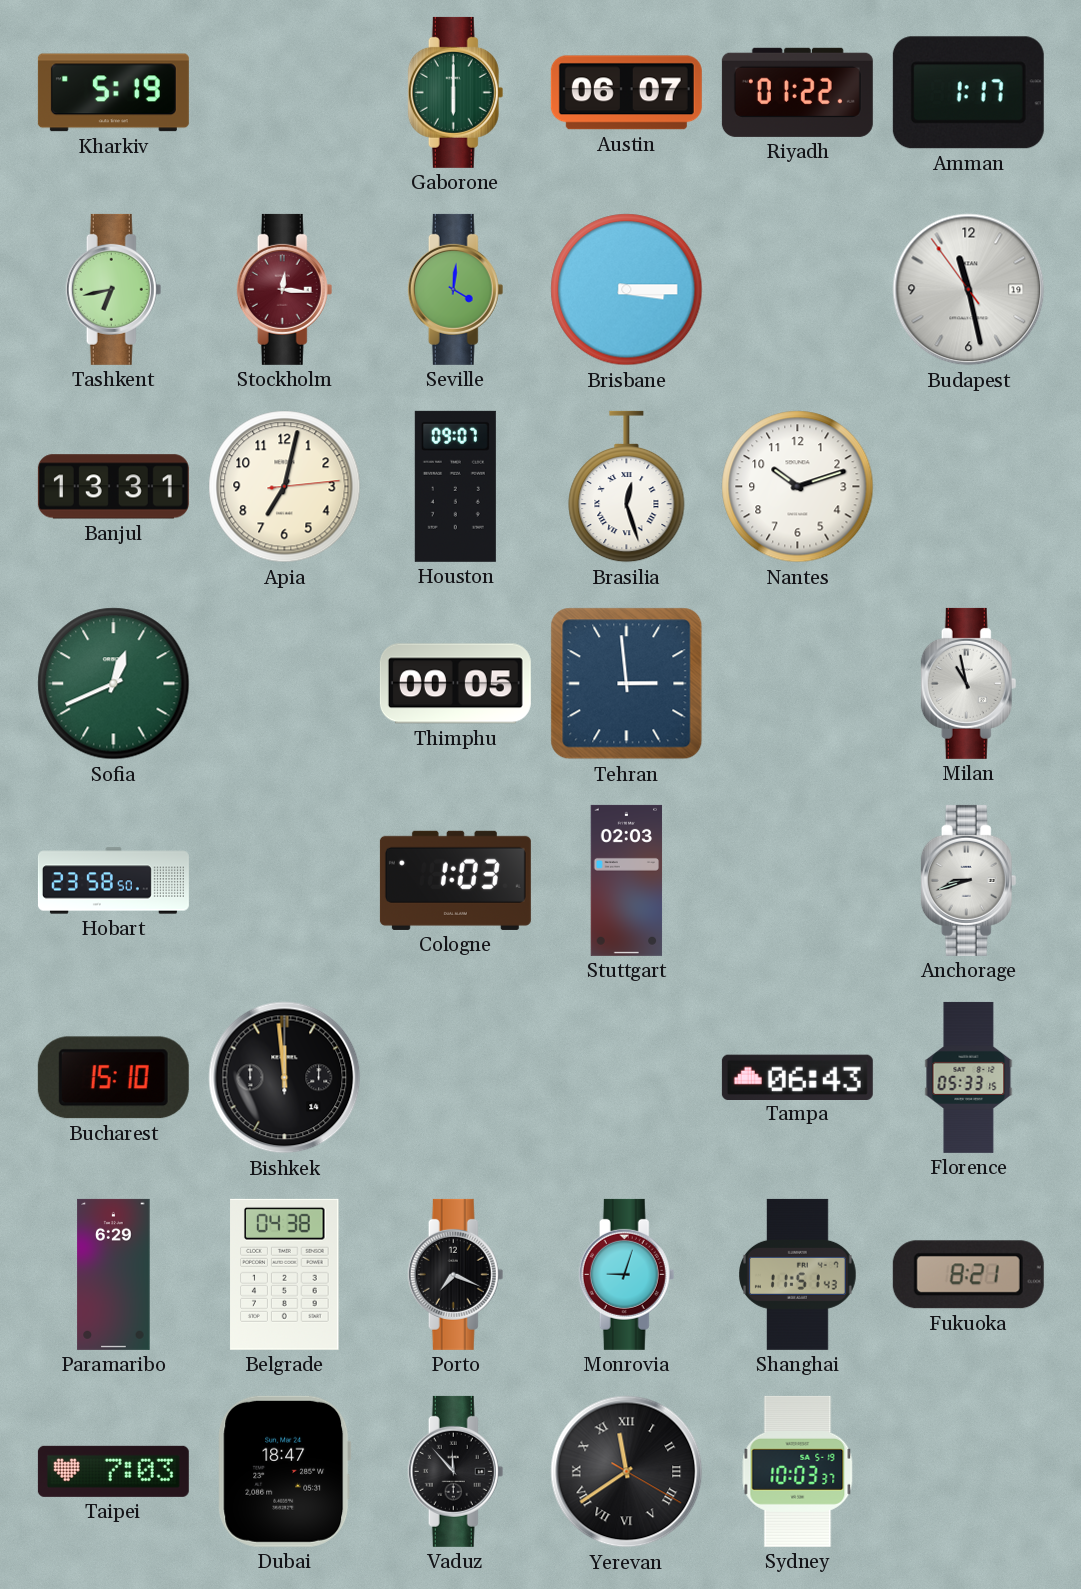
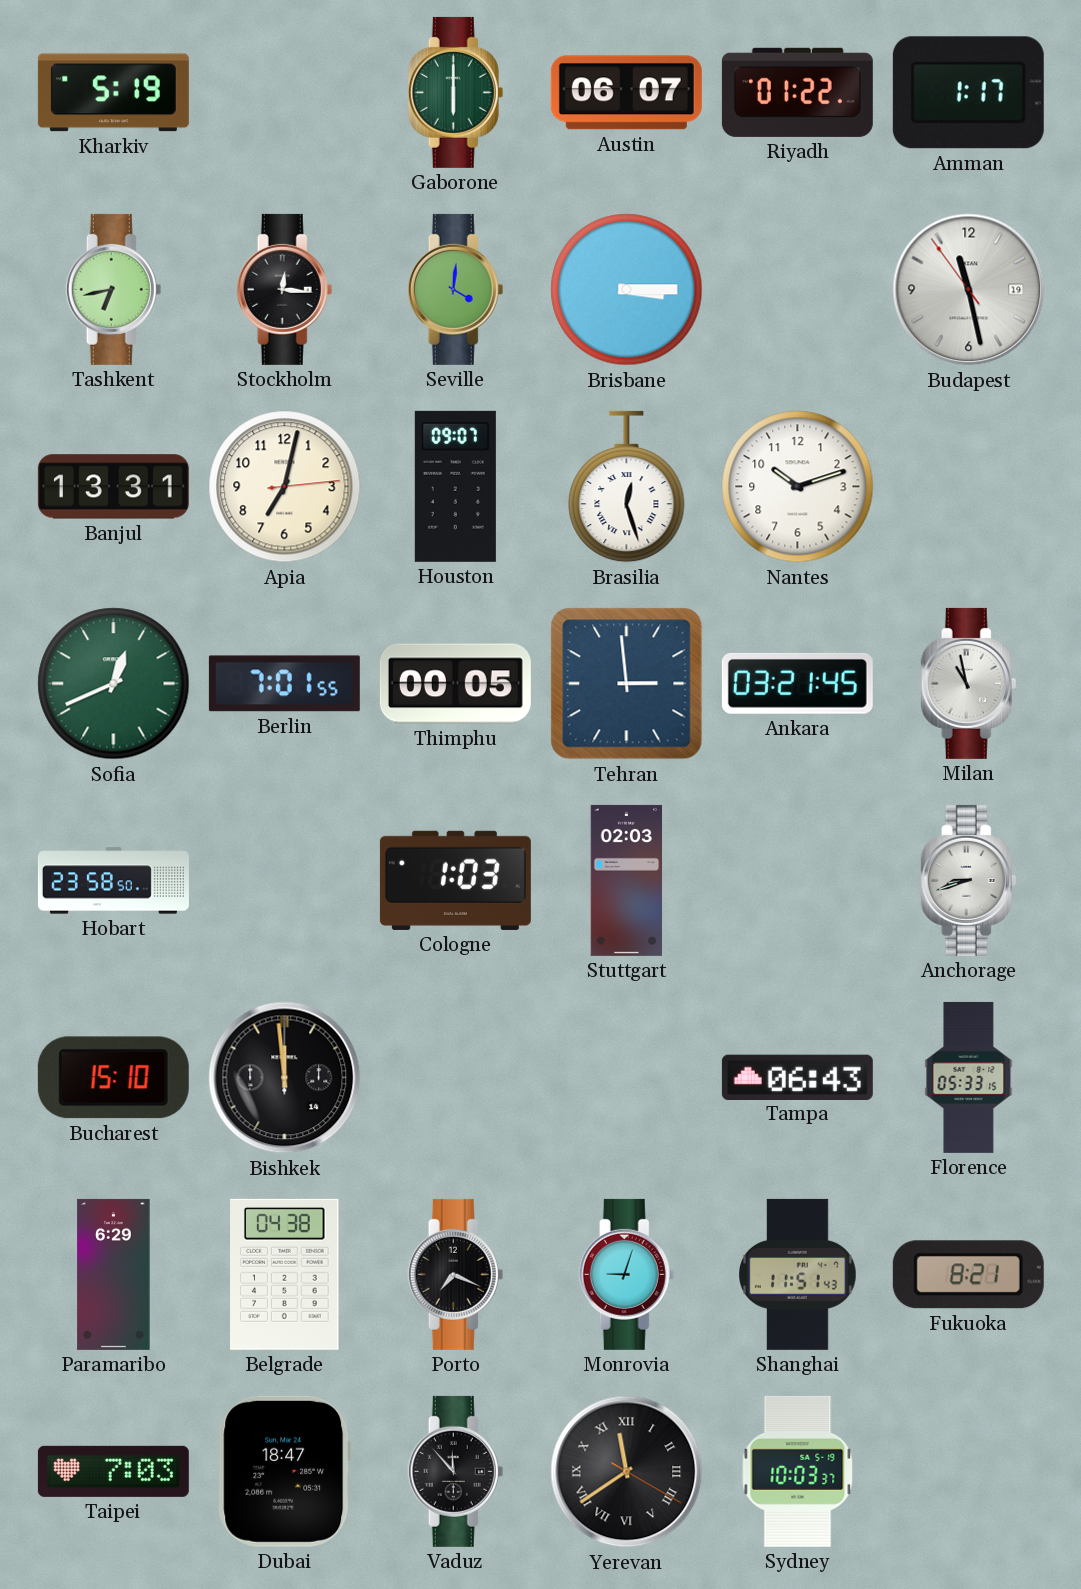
Stockholm dial: burgundy -> black (285, 289)
Berlin: none -> 7:01 (284, 684)
Ankara: none -> 03:21 (797, 683)
